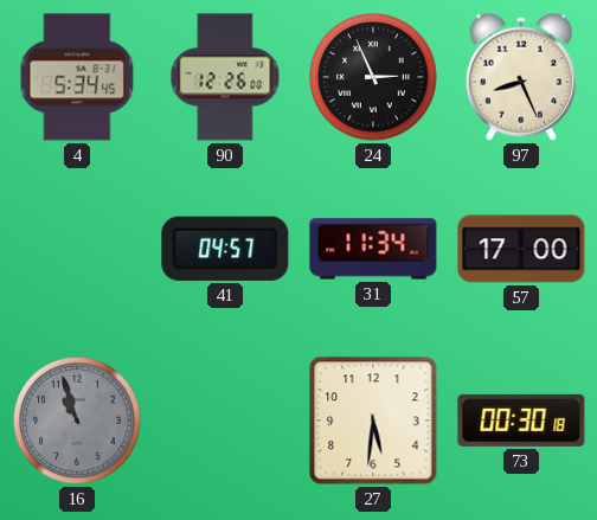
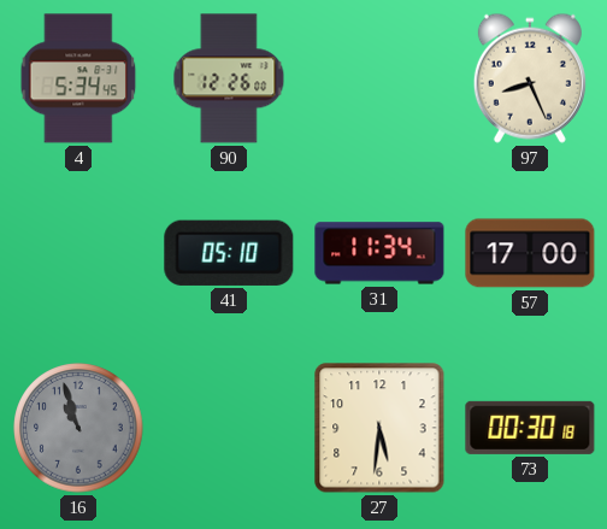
24: 2:56 -> none (373, 77)
41: 04:57 -> 05:10 (229, 253)
